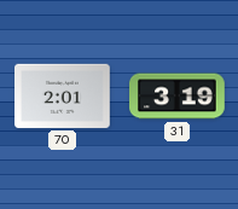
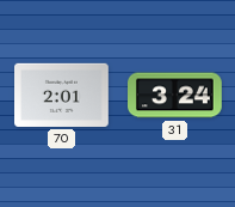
31: 3:19 -> 3:24 (175, 96)
